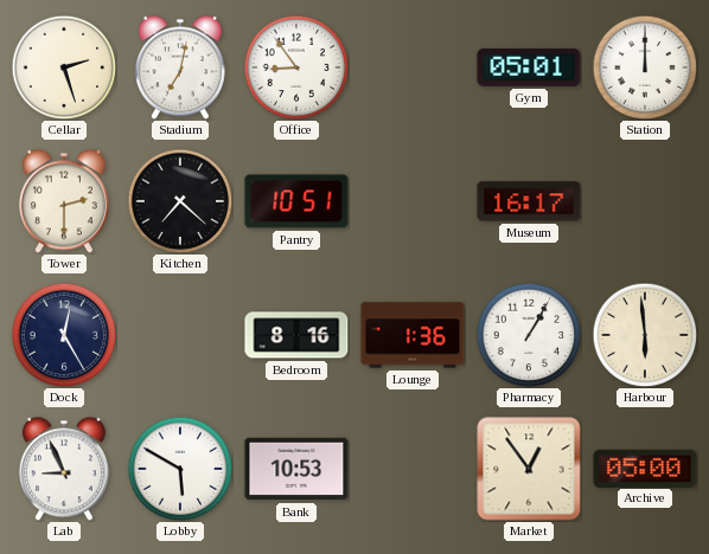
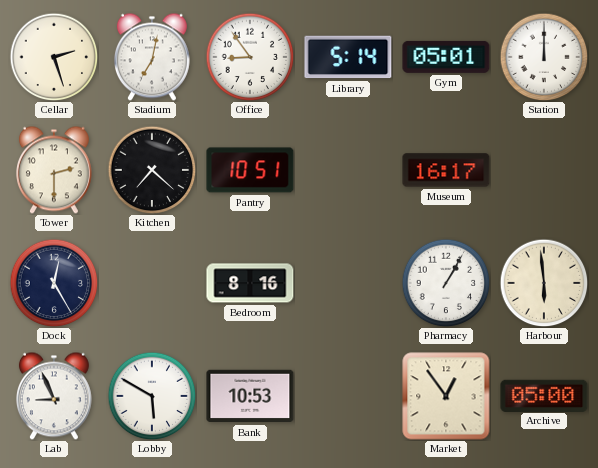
Library: none -> 5:14 (348, 57)
Lounge: 1:36 -> none (413, 335)
